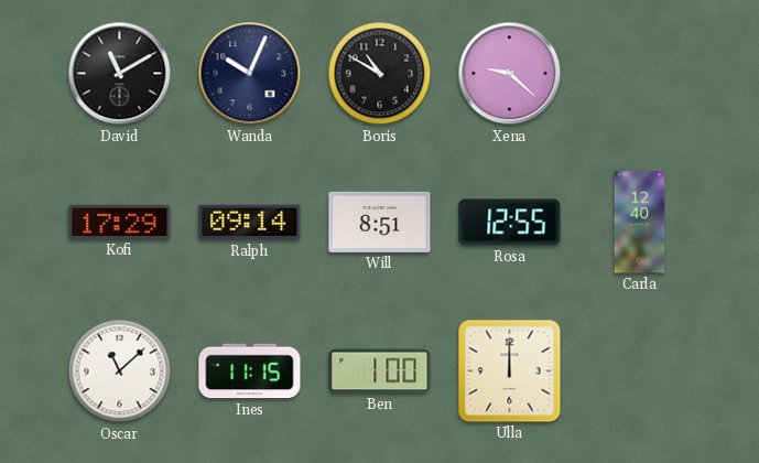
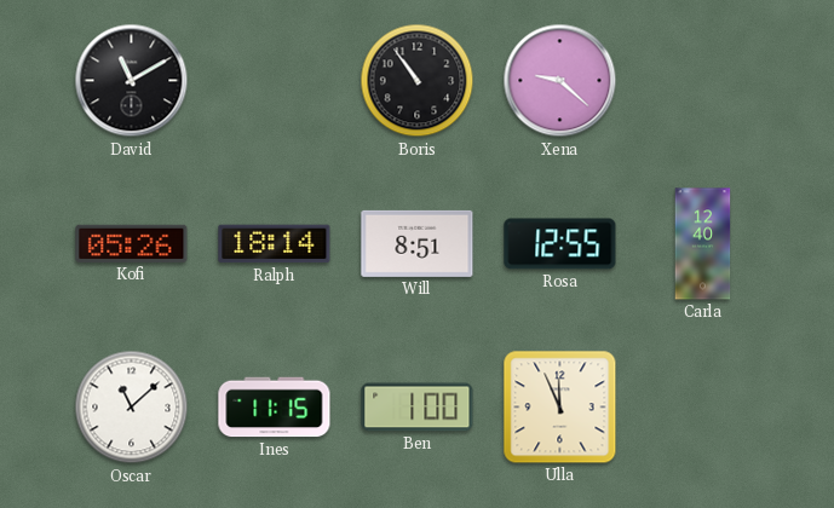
Wanda: 10:04 -> none (250, 74)
Boris: 10:50 -> 10:54 (418, 81)
Kofi: 17:29 -> 05:26 (132, 243)
Ralph: 09:14 -> 18:14 (275, 244)
Ulla: 12:00 -> 11:56 (560, 408)
